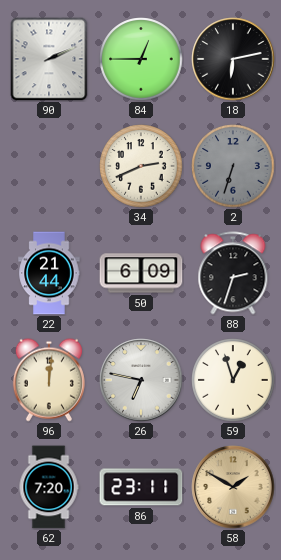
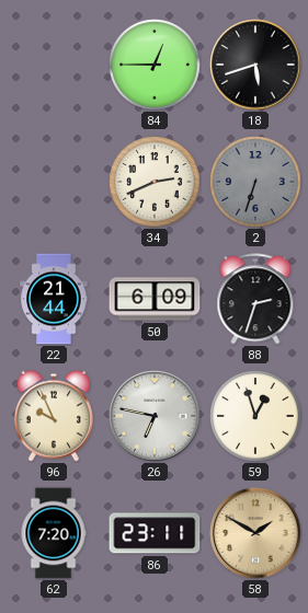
90: 2:11 -> none (49, 59)
18: 6:13 -> 5:42 (255, 65)
96: 12:01 -> 9:56 (54, 416)
